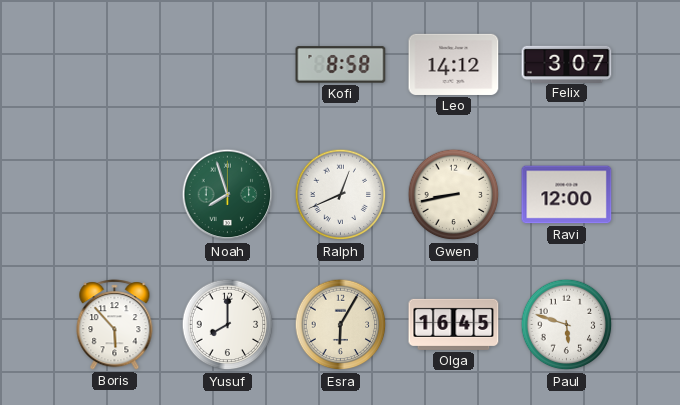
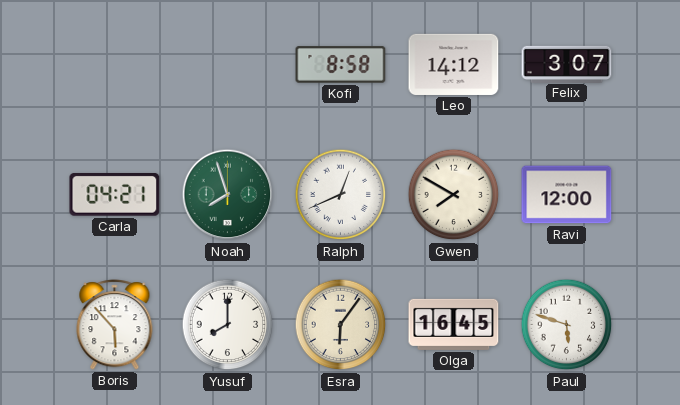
Carla: none -> 04:21 (115, 195)
Gwen: 8:43 -> 7:50 (454, 195)
Esra: 6:05 -> 6:06 (341, 325)
